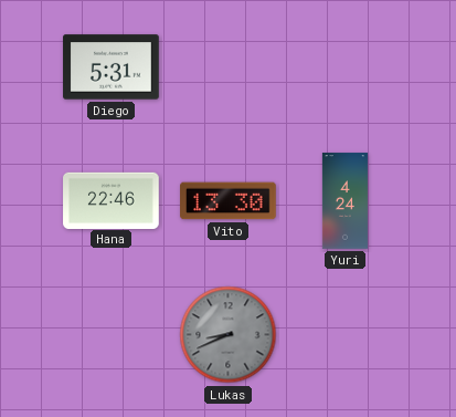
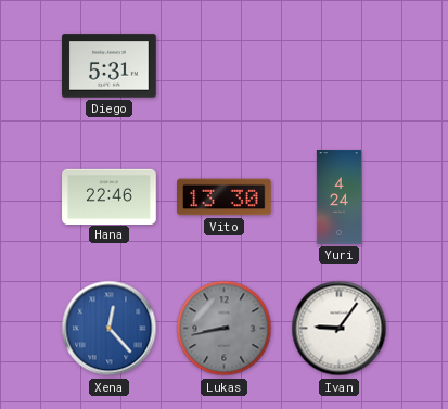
Xena: none -> 12:23 (110, 329)
Lukas: 8:41 -> 8:43 (225, 329)
Ivan: none -> 9:06 (340, 329)
